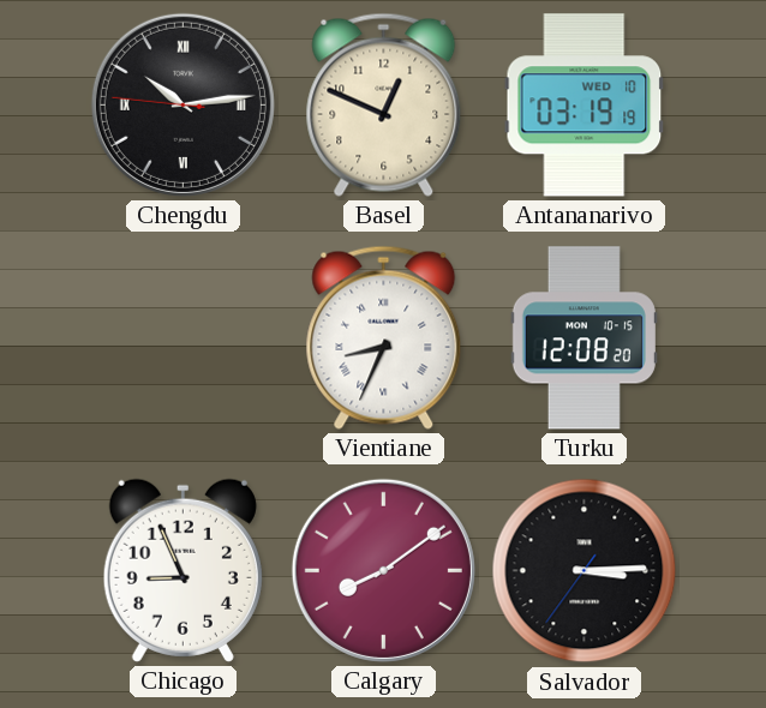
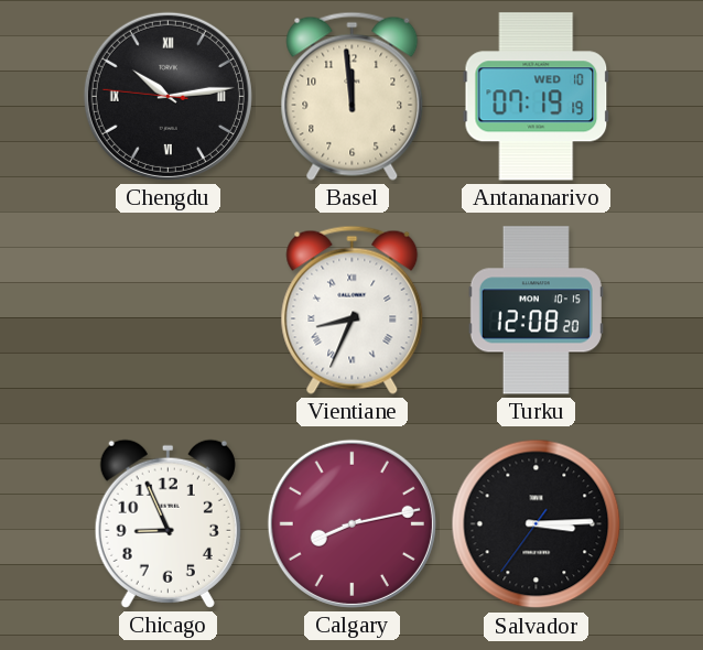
Basel: 12:49 -> 11:59 (353, 96)
Antananarivo: 03:19 -> 07:19 (537, 97)
Calgary: 8:09 -> 8:13 (351, 523)
